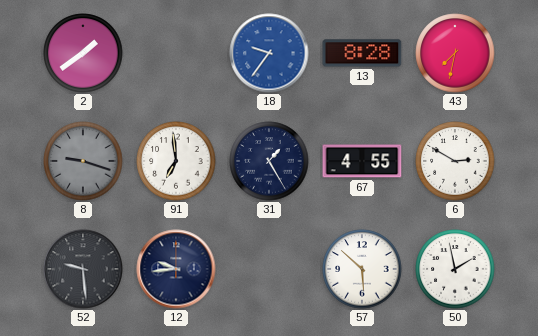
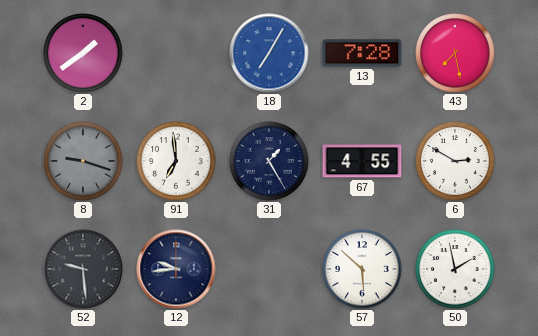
18: 9:36 -> 7:05 (269, 53)
13: 8:28 -> 7:28 (362, 53)
43: 7:32 -> 7:28 (455, 53)
